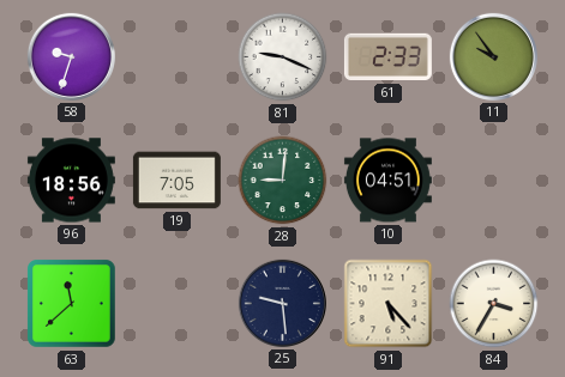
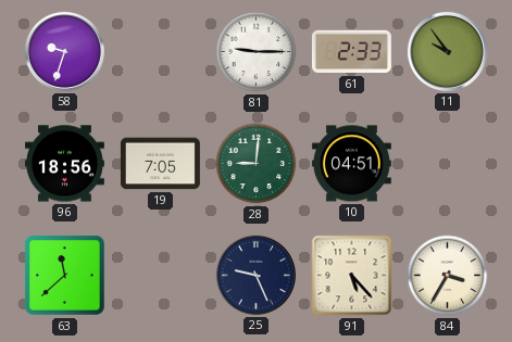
81: 9:19 -> 9:15 (257, 52)
25: 9:29 -> 9:26 (255, 275)
